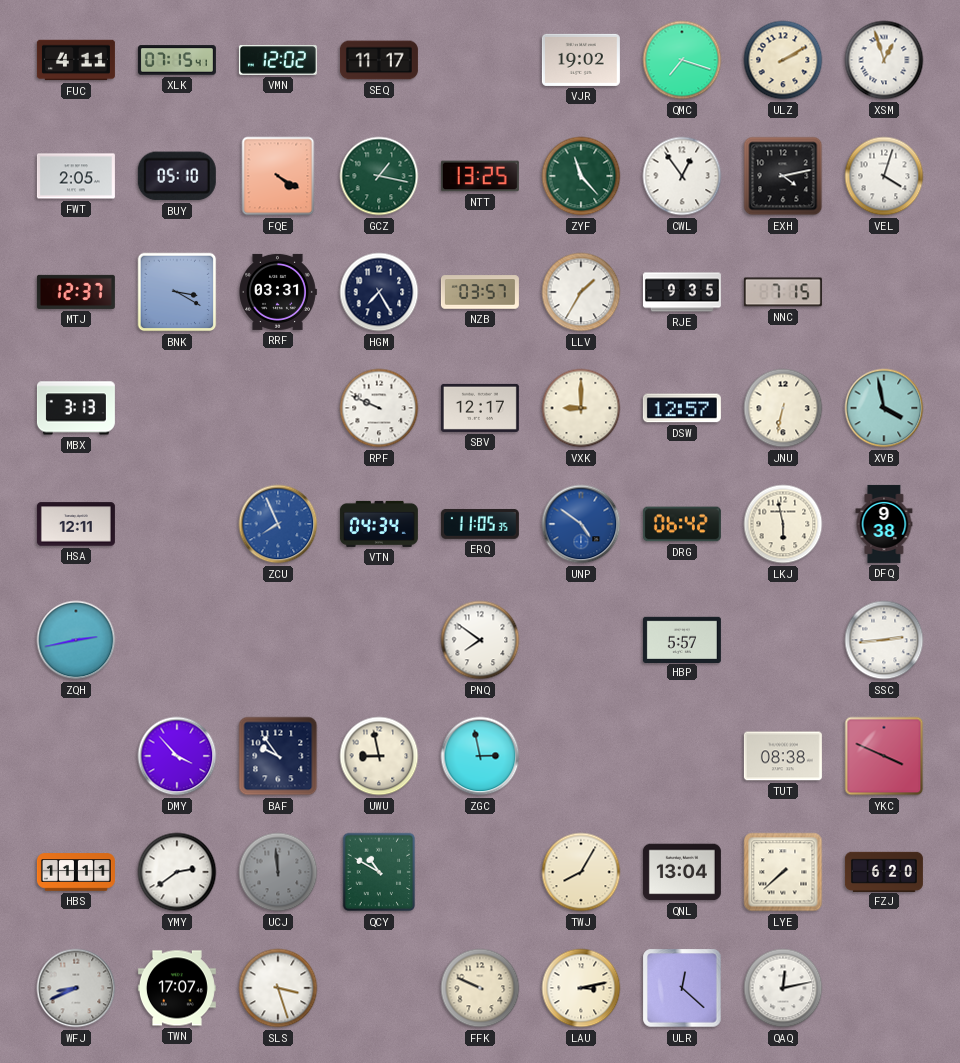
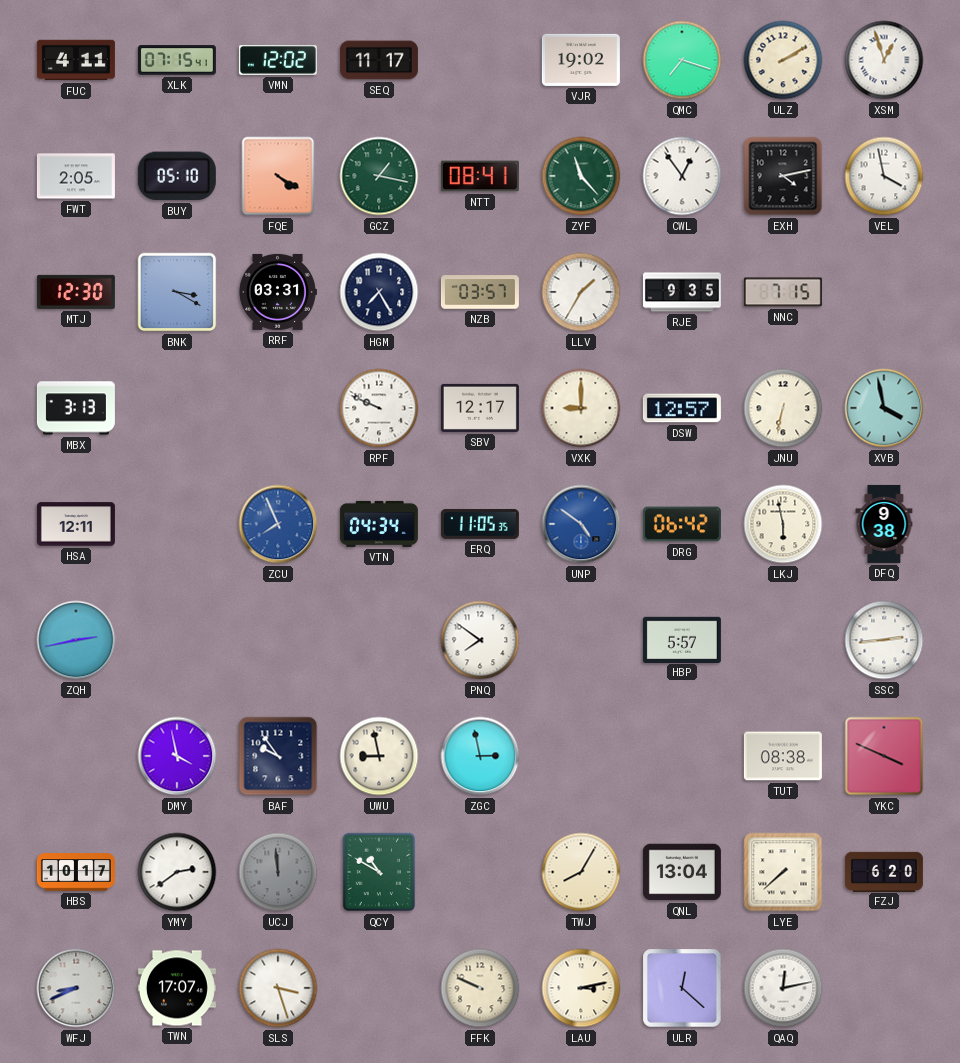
NTT: 13:25 -> 08:41 (480, 176)
VEL: 4:03 -> 3:58 (884, 176)
MTJ: 12:37 -> 12:30 (76, 292)
DMY: 3:53 -> 3:58 (177, 756)
HBS: 11:11 -> 10:17 (76, 872)
